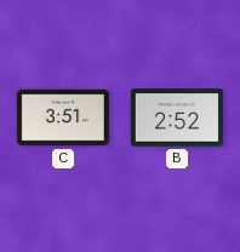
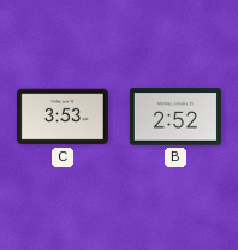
C: 3:51 -> 3:53 (63, 117)
